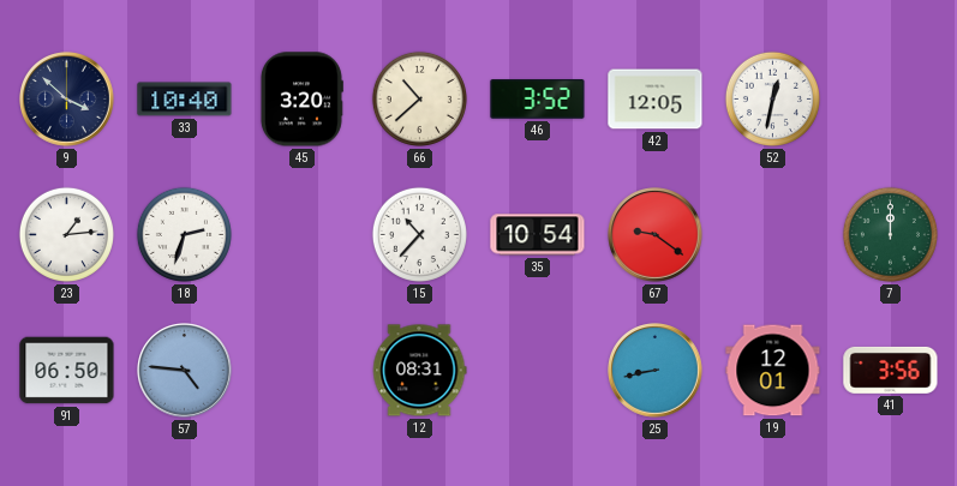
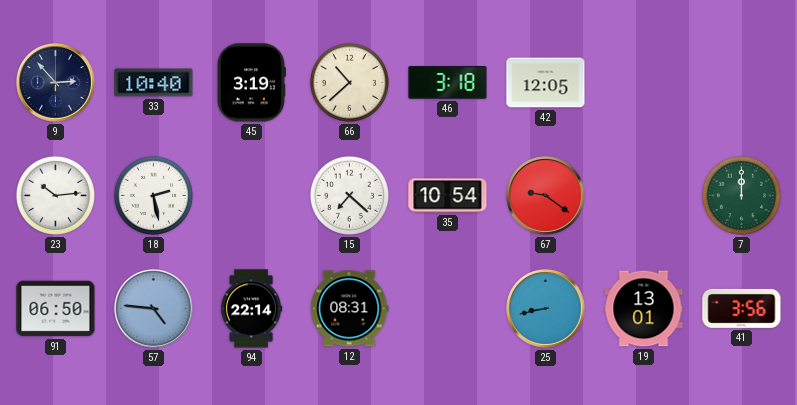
9: 3:52 -> 2:53 (56, 83)
45: 3:20 -> 3:19 (251, 83)
46: 3:52 -> 3:18 (448, 83)
52: 12:32 -> none (772, 98)
23: 1:14 -> 10:14 (55, 195)
18: 2:33 -> 2:28 (153, 195)
15: 10:37 -> 7:22 (349, 195)
94: none -> 22:14 (251, 309)
19: 12:01 -> 13:01 (644, 309)
